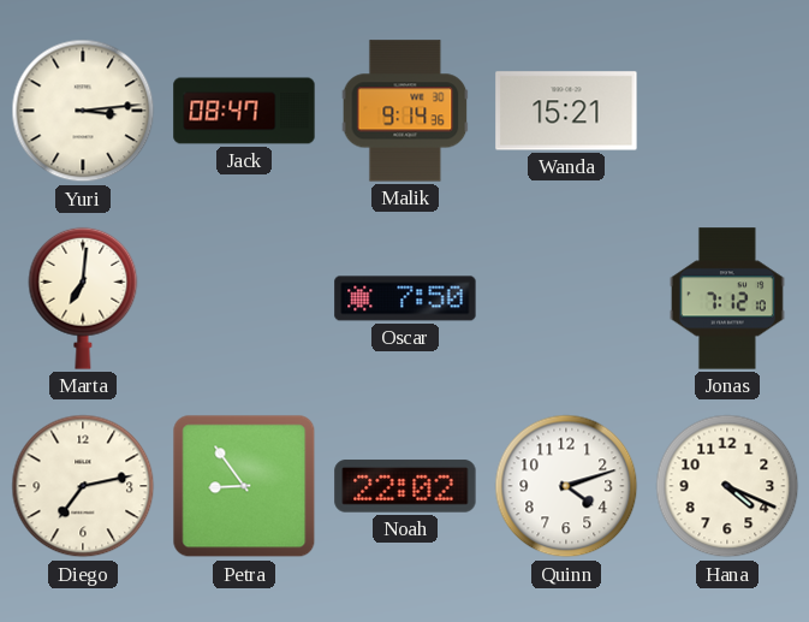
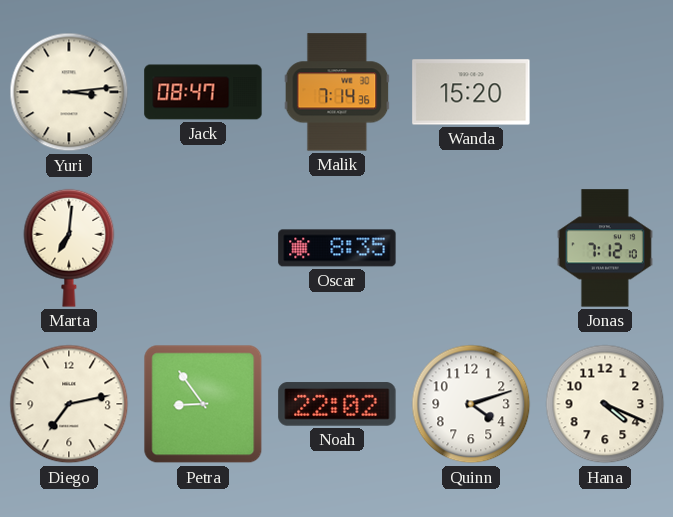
Malik: 9:14 -> 7:14 (337, 92)
Wanda: 15:21 -> 15:20 (471, 92)
Oscar: 7:50 -> 8:35 (337, 248)
